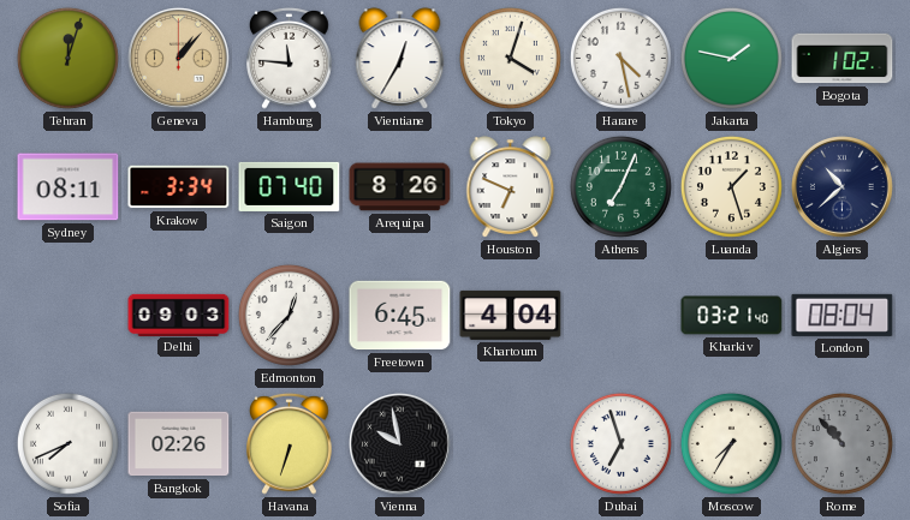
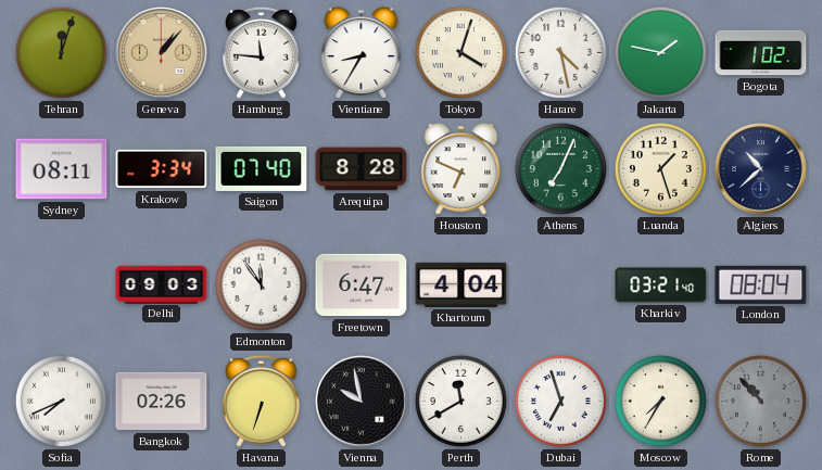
Vientiane: 12:35 -> 8:35 (362, 53)
Arequipa: 8:26 -> 8:28 (362, 169)
Edmonton: 12:37 -> 11:54 (261, 284)
Freetown: 6:45 -> 6:47 (362, 285)
Perth: none -> 11:40 (460, 401)
